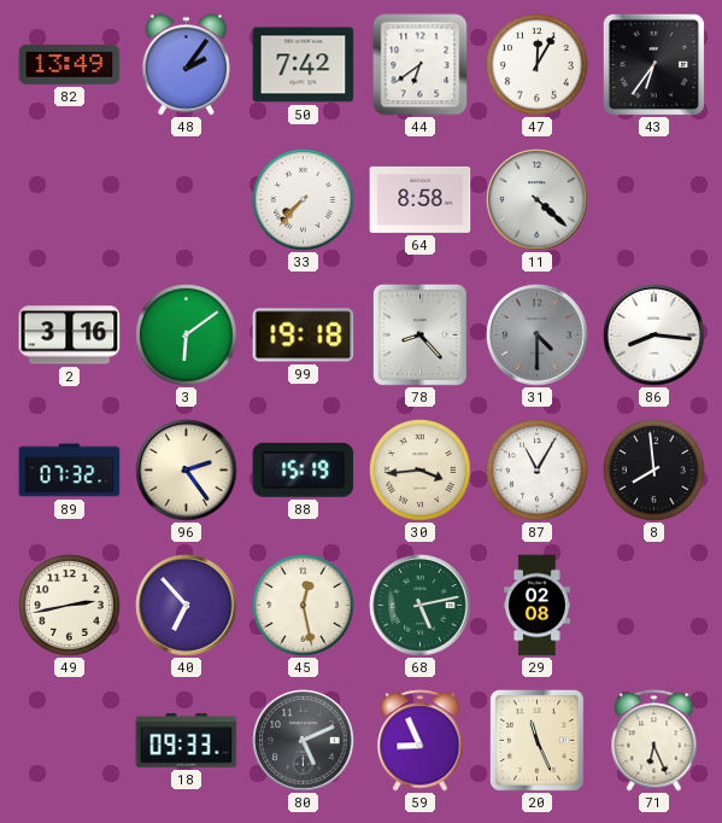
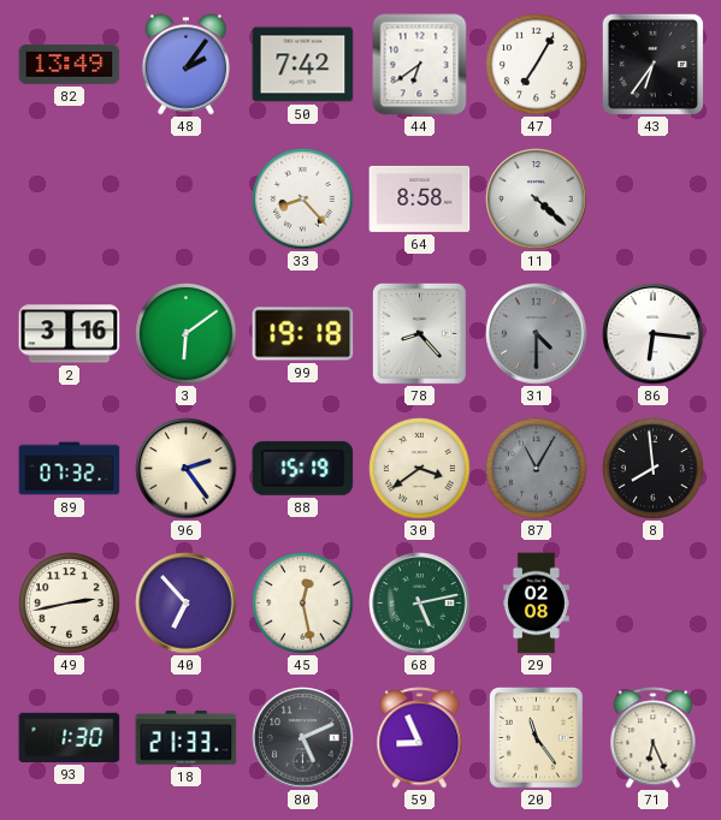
47: 12:05 -> 7:05 (537, 65)
33: 7:37 -> 8:23 (303, 200)
86: 8:16 -> 6:16 (654, 334)
30: 3:44 -> 3:39 (420, 469)
87 dial: white -> grey (537, 469)
93: none -> 1:30 (70, 737)
18: 09:33 -> 21:33 (187, 738)
20: 11:26 -> 11:24 (536, 737)
